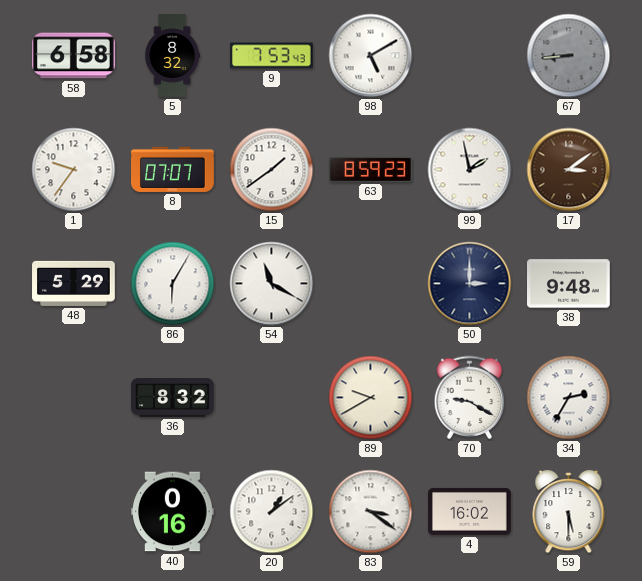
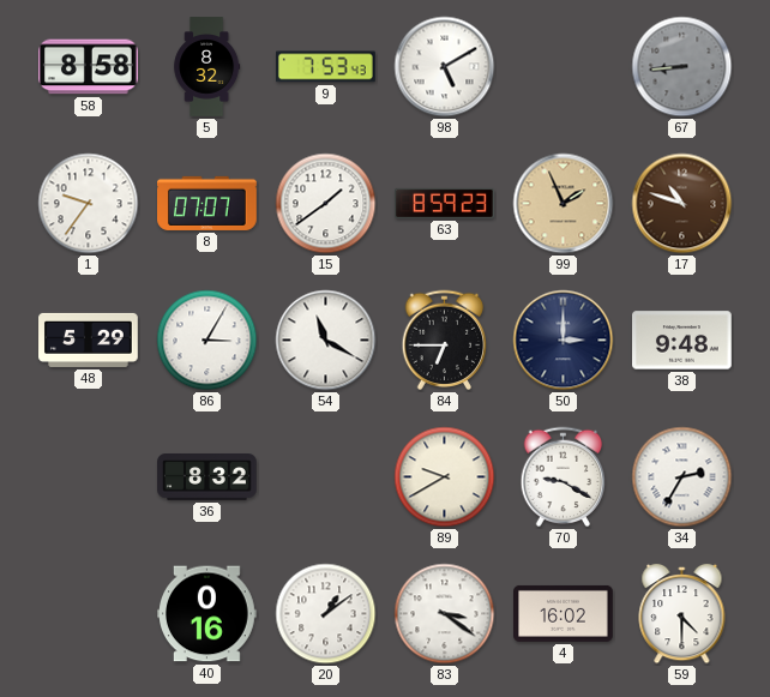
58: 6:58 -> 8:58 (89, 67)
99: 1:58 -> 1:56 (564, 204)
99 dial: white -> champagne (564, 204)
17: 3:09 -> 10:48 (682, 204)
86: 6:05 -> 3:05 (207, 341)
84: none -> 6:45 (445, 341)
59: 5:30 -> 4:30 (682, 614)
